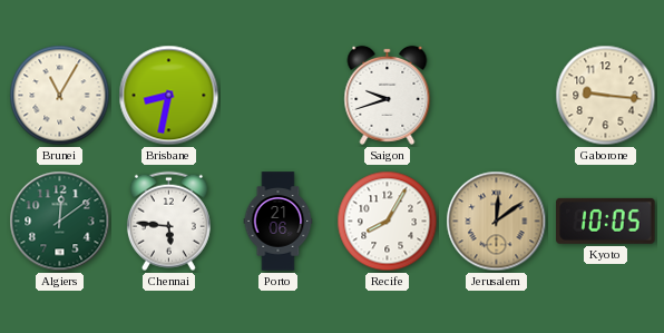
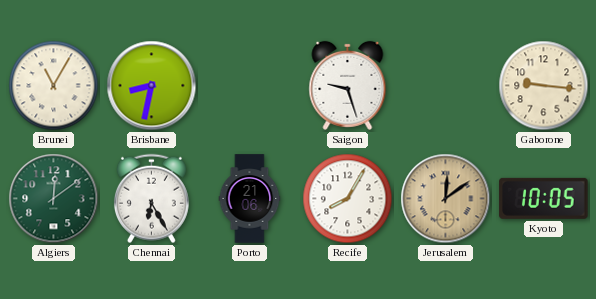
Saigon: 9:42 -> 9:27 (348, 85)
Chennai: 5:46 -> 6:25 (151, 199)
